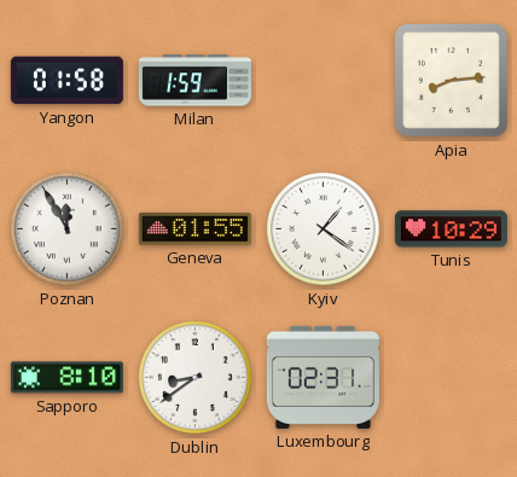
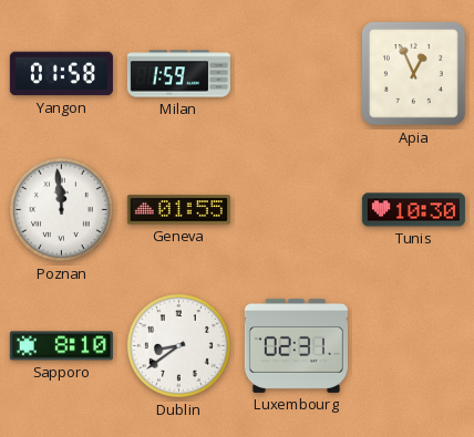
Apia: 8:14 -> 12:56 (413, 73)
Poznan: 11:55 -> 11:59 (62, 210)
Kyiv: 1:21 -> none (324, 229)
Tunis: 10:29 -> 10:30 (413, 210)
